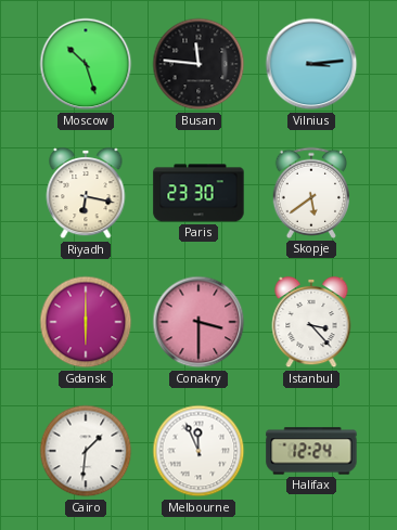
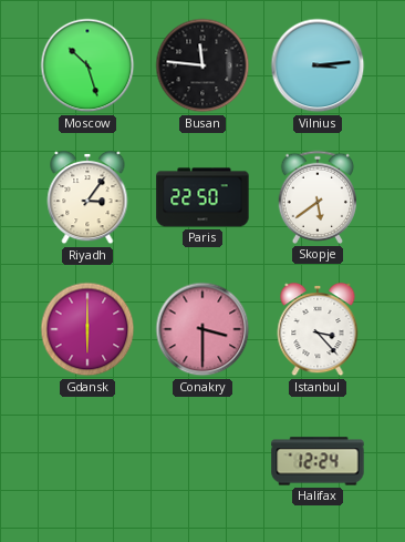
Riyadh: 6:17 -> 3:06 (87, 197)
Paris: 23:30 -> 22:50 (202, 197)
Cairo: 1:31 -> none (86, 451)
Melbourne: 11:56 -> none (198, 451)
